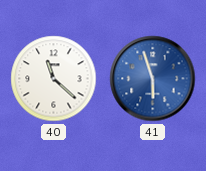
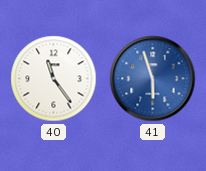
40: 11:22 -> 11:24 (54, 79)
